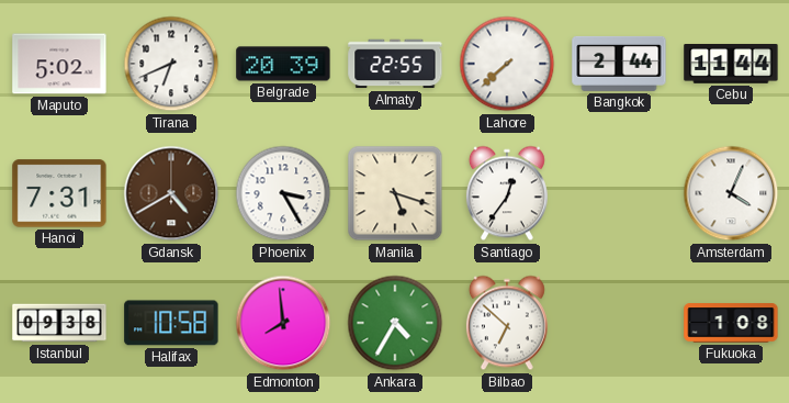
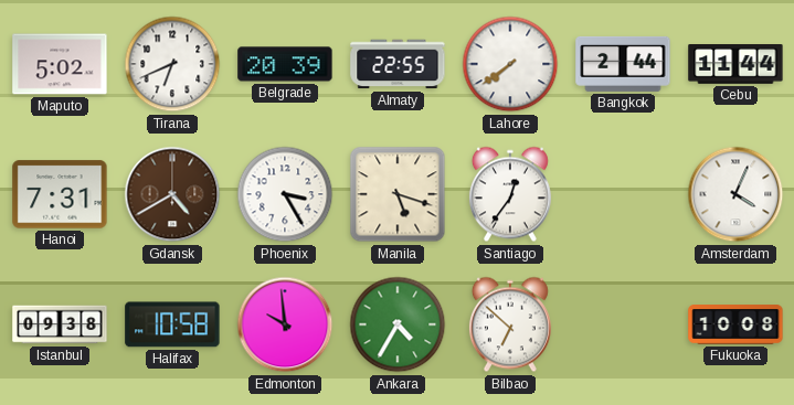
Lahore: 7:38 -> 7:39 (510, 64)
Edmonton: 7:59 -> 9:59 (285, 324)
Fukuoka: 1:08 -> 10:08 (735, 324)
